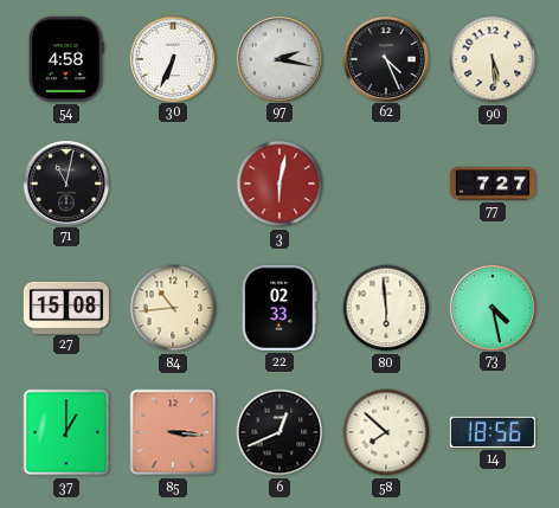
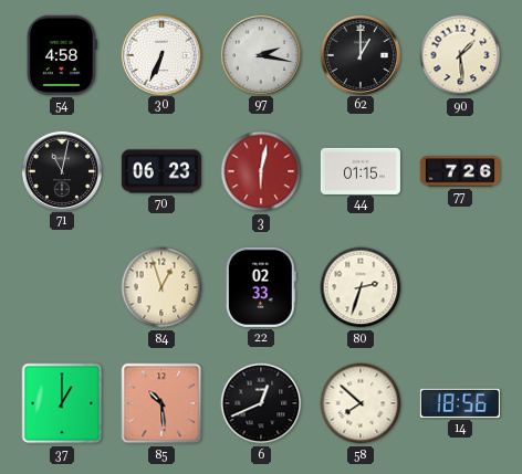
62: 4:26 -> 1:00 (359, 54)
90: 5:29 -> 1:29 (460, 55)
70: none -> 06:23 (161, 171)
44: none -> 01:15 (361, 170)
77: 7:27 -> 7:26 (460, 171)
27: 15:08 -> none (66, 307)
84: 10:44 -> 12:57 (161, 287)
80: 5:59 -> 2:33 (361, 287)
73: 4:28 -> none (491, 307)
85: 3:16 -> 10:29 (161, 403)
